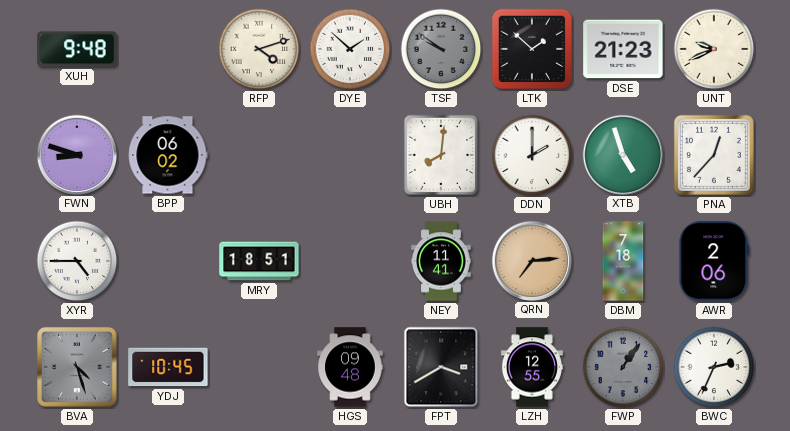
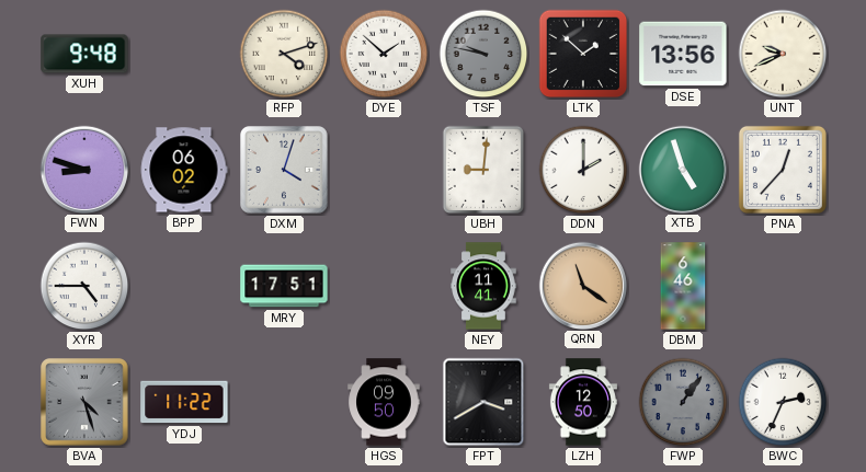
TSF: 9:51 -> 9:47 (483, 54)
DSE: 21:23 -> 13:56 (683, 54)
DXM: none -> 4:03 (284, 170)
UBH: 8:01 -> 9:01 (482, 170)
MRY: 18:51 -> 17:51 (284, 286)
QRN: 7:14 -> 11:21 (582, 285)
DBM: 7:18 -> 6:46 (683, 286)
AWR: 2:06 -> none (714, 261)
YDJ: 10:45 -> 11:22 (184, 402)
HGS: 09:48 -> 09:50 (384, 402)
LZH: 12:55 -> 12:50 (583, 402)
